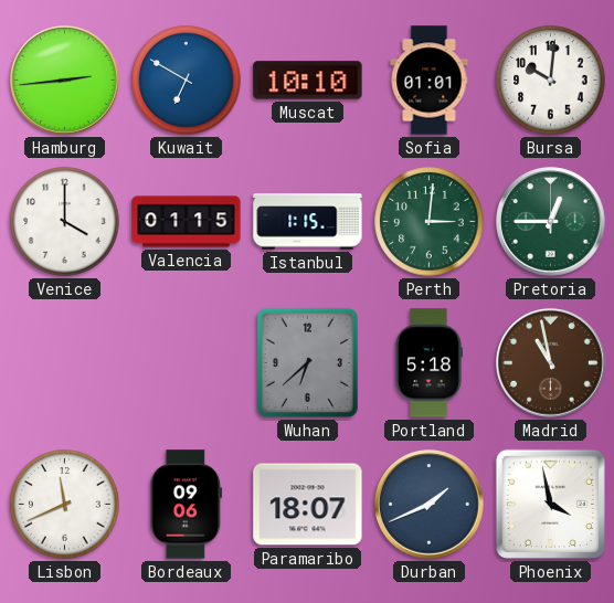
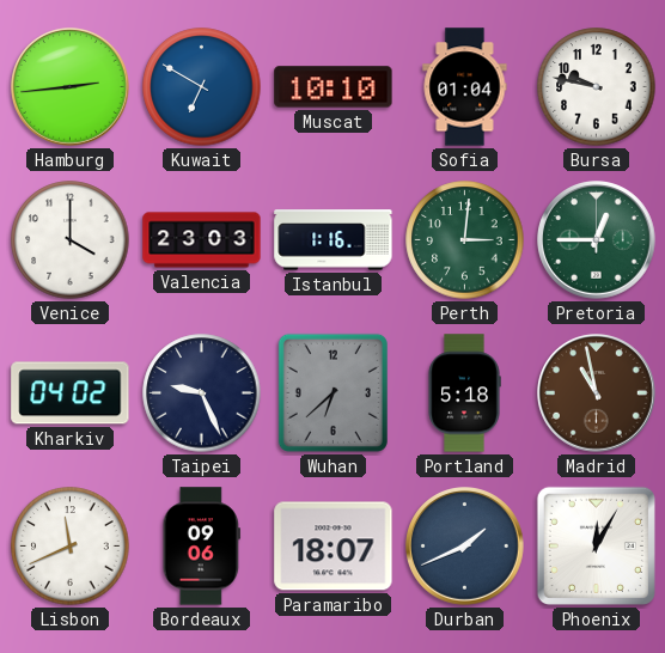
Sofia: 01:01 -> 01:04 (465, 87)
Bursa: 10:01 -> 9:47 (597, 87)
Valencia: 01:15 -> 23:03 (202, 240)
Istanbul: 1:15 -> 1:16 (334, 240)
Kharkiv: none -> 04:02 (71, 393)
Taipei: none -> 9:26 (202, 393)
Phoenix: 3:58 -> 12:05 (596, 545)
